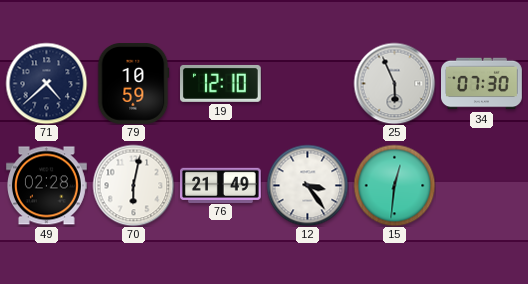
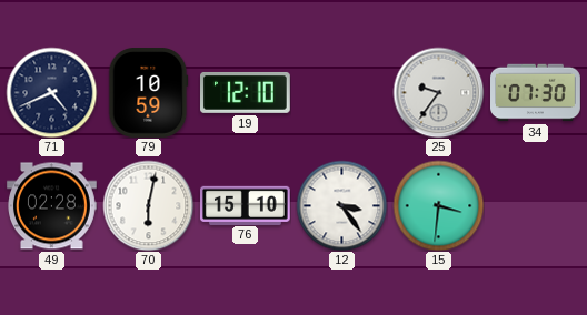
71: 4:38 -> 4:41 (51, 92)
25: 5:56 -> 9:36 (438, 92)
76: 21:49 -> 15:10 (246, 205)
15: 12:31 -> 3:31 (438, 205)
